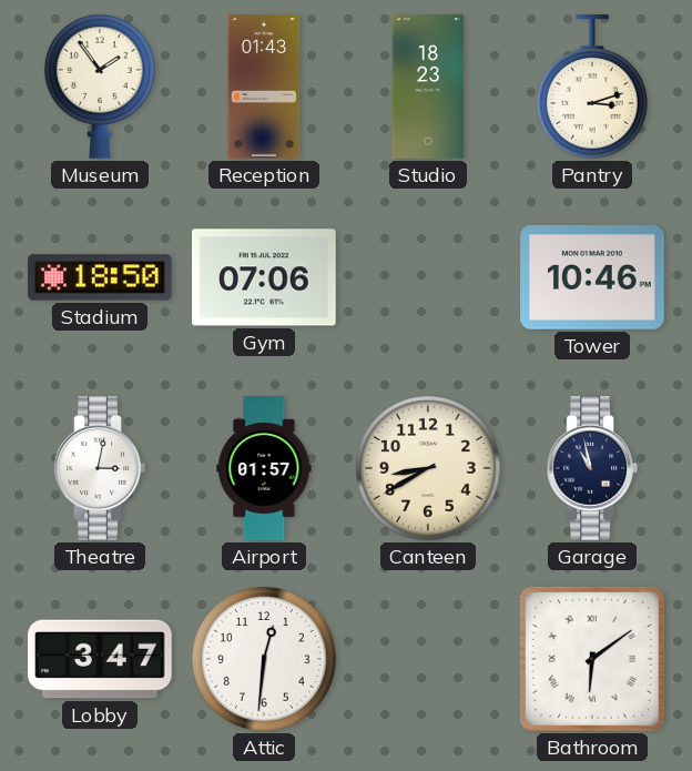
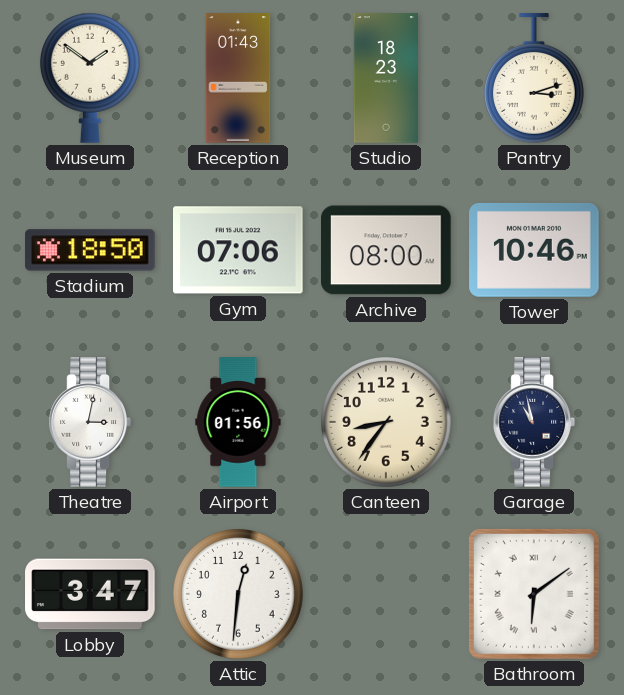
Museum: 1:54 -> 1:51 (90, 78)
Archive: none -> 08:00 (387, 250)
Airport: 01:57 -> 01:56 (238, 422)
Canteen: 8:40 -> 8:36 (387, 423)
